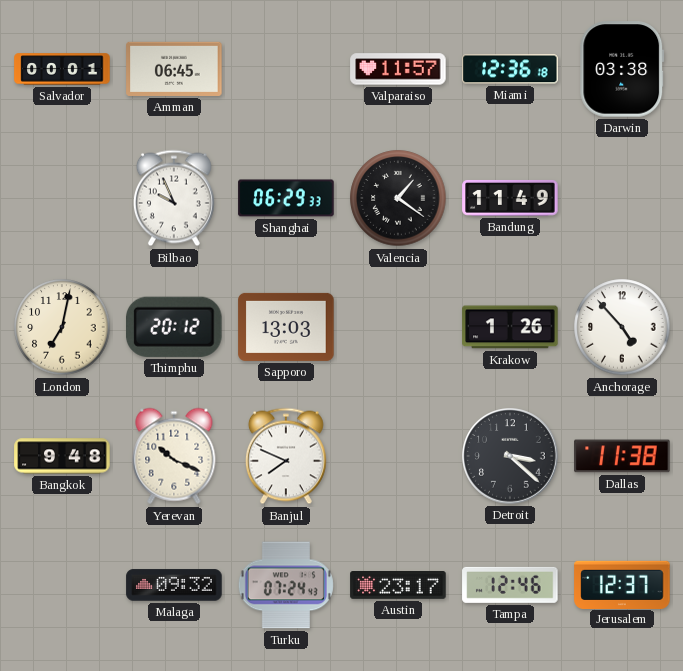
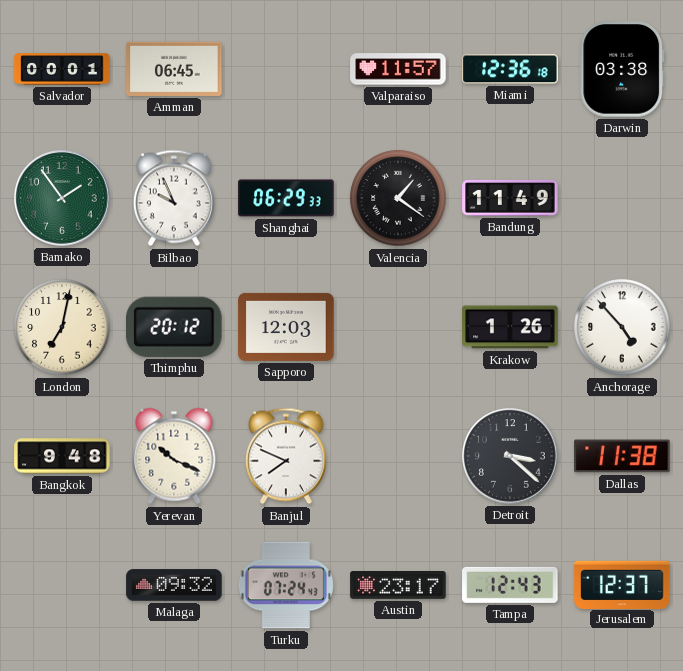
Bamako: none -> 1:54 (62, 198)
Sapporo: 13:03 -> 12:03 (286, 327)
Tampa: 12:46 -> 12:43 (510, 585)
